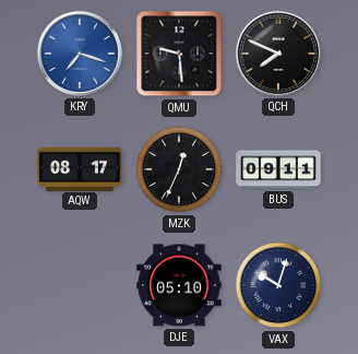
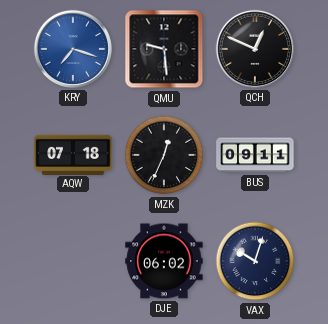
QCH: 7:49 -> 12:49 (255, 49)
AQW: 08:17 -> 07:18 (73, 154)
DJE: 05:10 -> 06:02 (164, 261)
